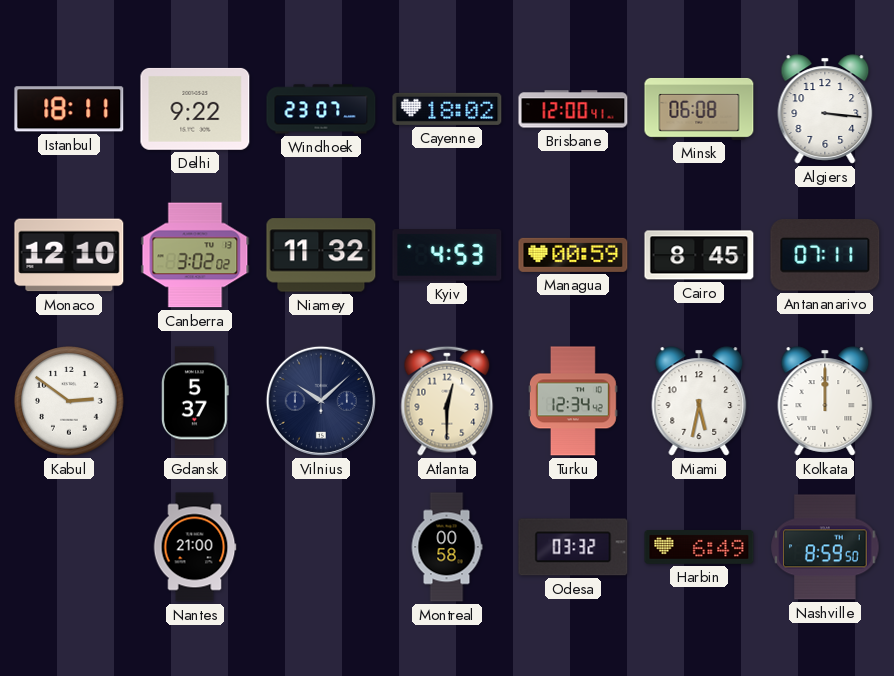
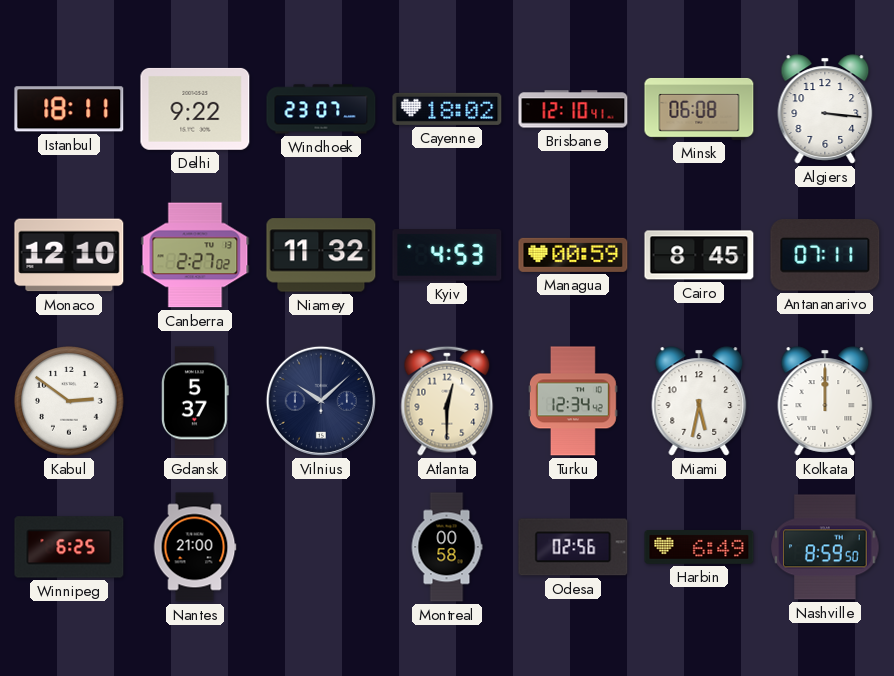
Brisbane: 12:00 -> 12:10 (573, 109)
Canberra: 3:02 -> 2:27 (195, 255)
Winnipeg: none -> 6:25 (69, 547)
Odesa: 03:32 -> 02:56 (573, 547)
